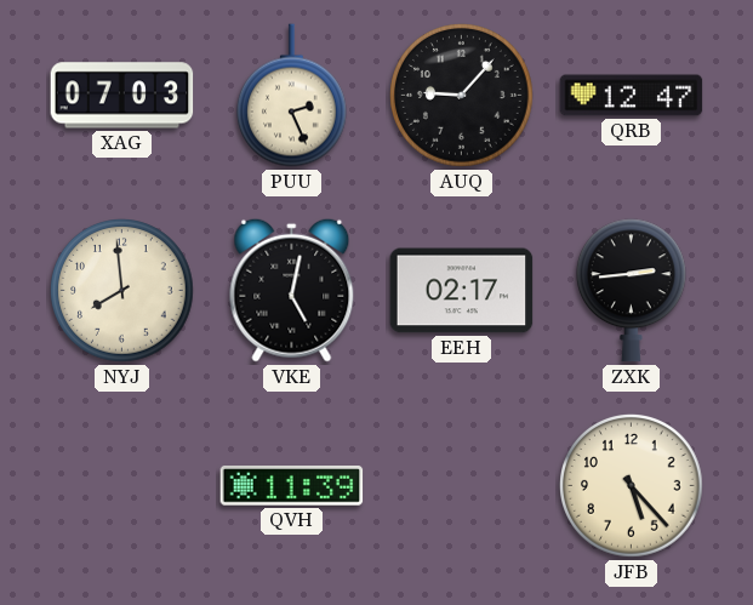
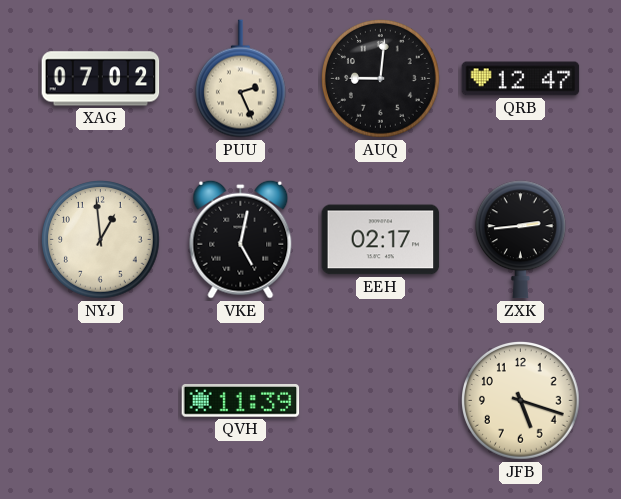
XAG: 07:03 -> 07:02 (101, 79)
AUQ: 9:07 -> 9:01 (381, 79)
NYJ: 7:59 -> 12:59 (101, 240)
JFB: 5:23 -> 5:18 (521, 401)
